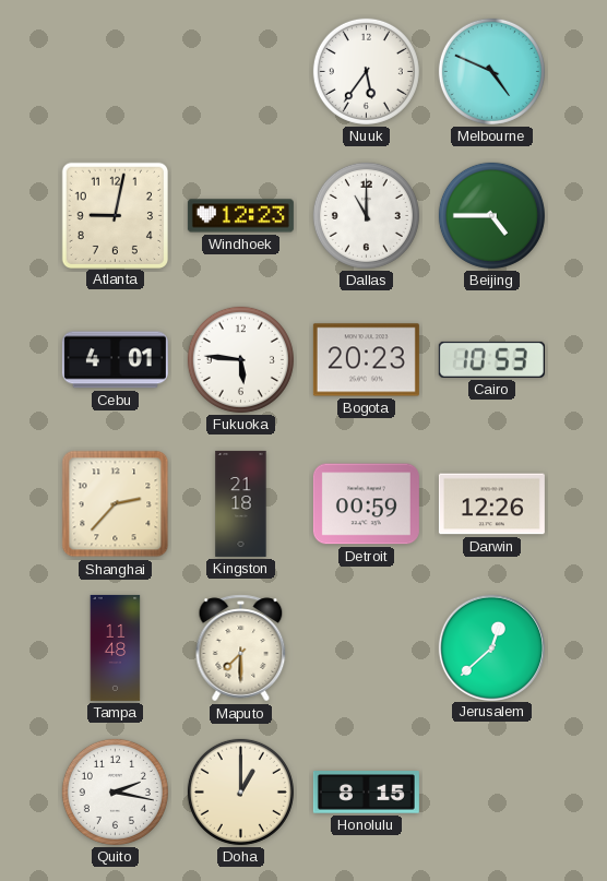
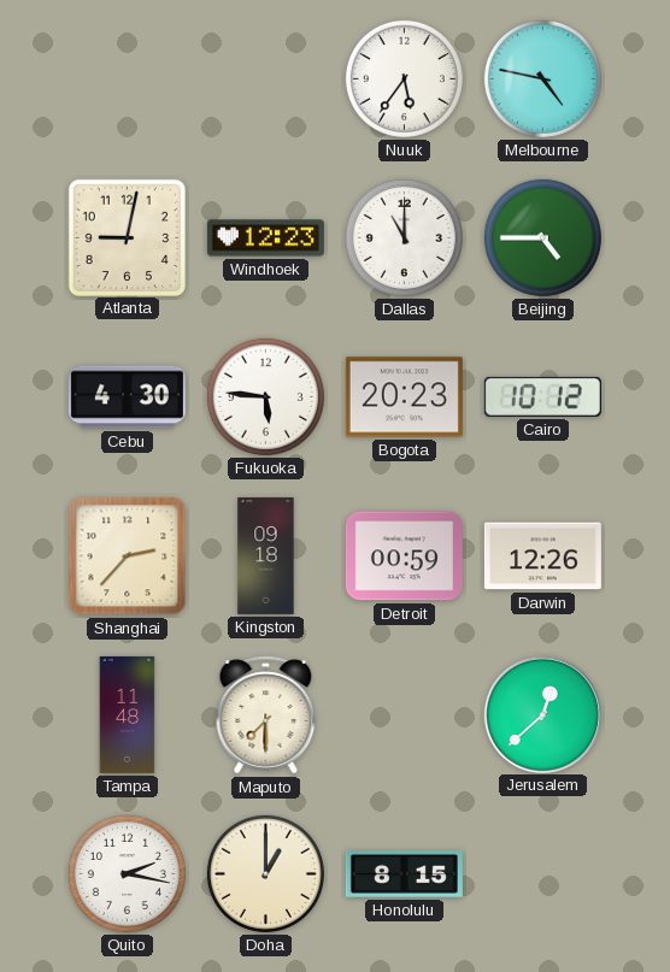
Melbourne: 4:49 -> 4:47 (542, 78)
Cebu: 4:01 -> 4:30 (127, 397)
Cairo: 10:53 -> 10:12 (542, 396)
Kingston: 21:18 -> 09:18 (266, 555)
